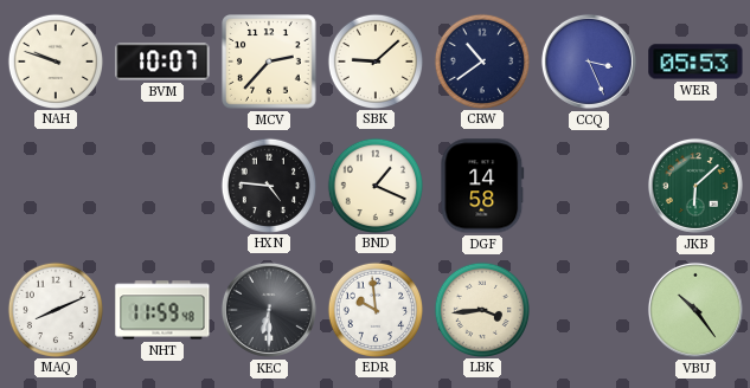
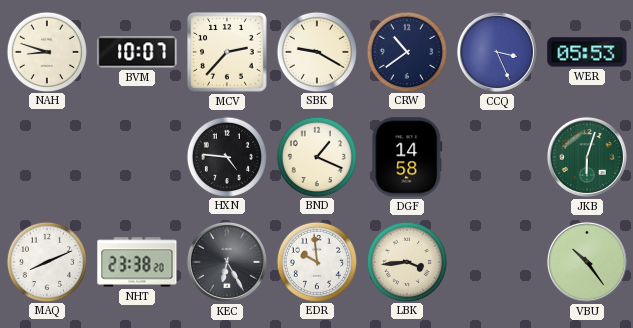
NAH: 9:48 -> 8:48 (46, 51)
SBK: 9:08 -> 9:20 (316, 51)
JKB: 6:08 -> 6:03 (587, 157)
NHT: 11:59 -> 23:38 (137, 262)
KEC: 6:30 -> 6:25 (227, 262)
